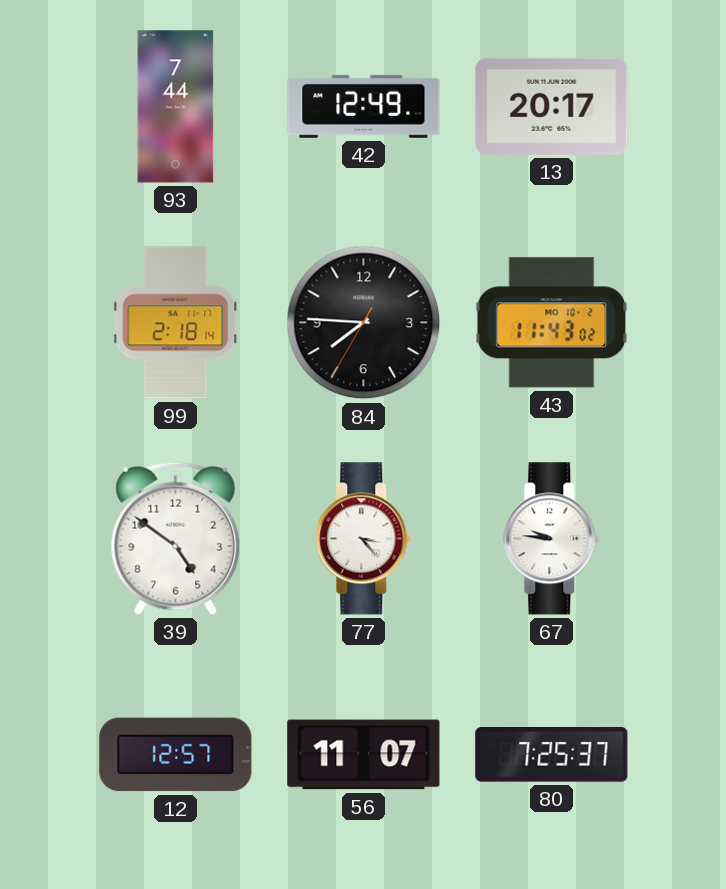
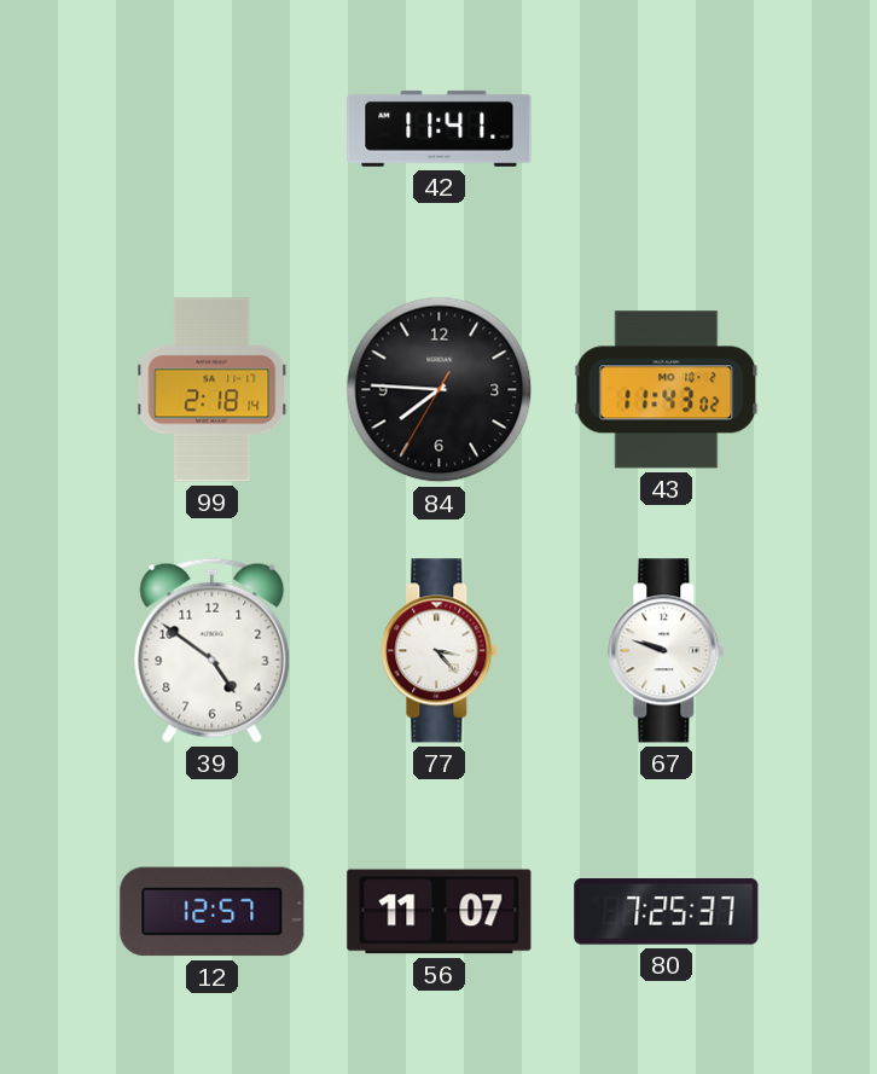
93: 7:44 -> none (176, 107)
42: 12:49 -> 11:41 (440, 128)
13: 20:17 -> none (552, 106)
67: 9:46 -> 9:48 (667, 651)
